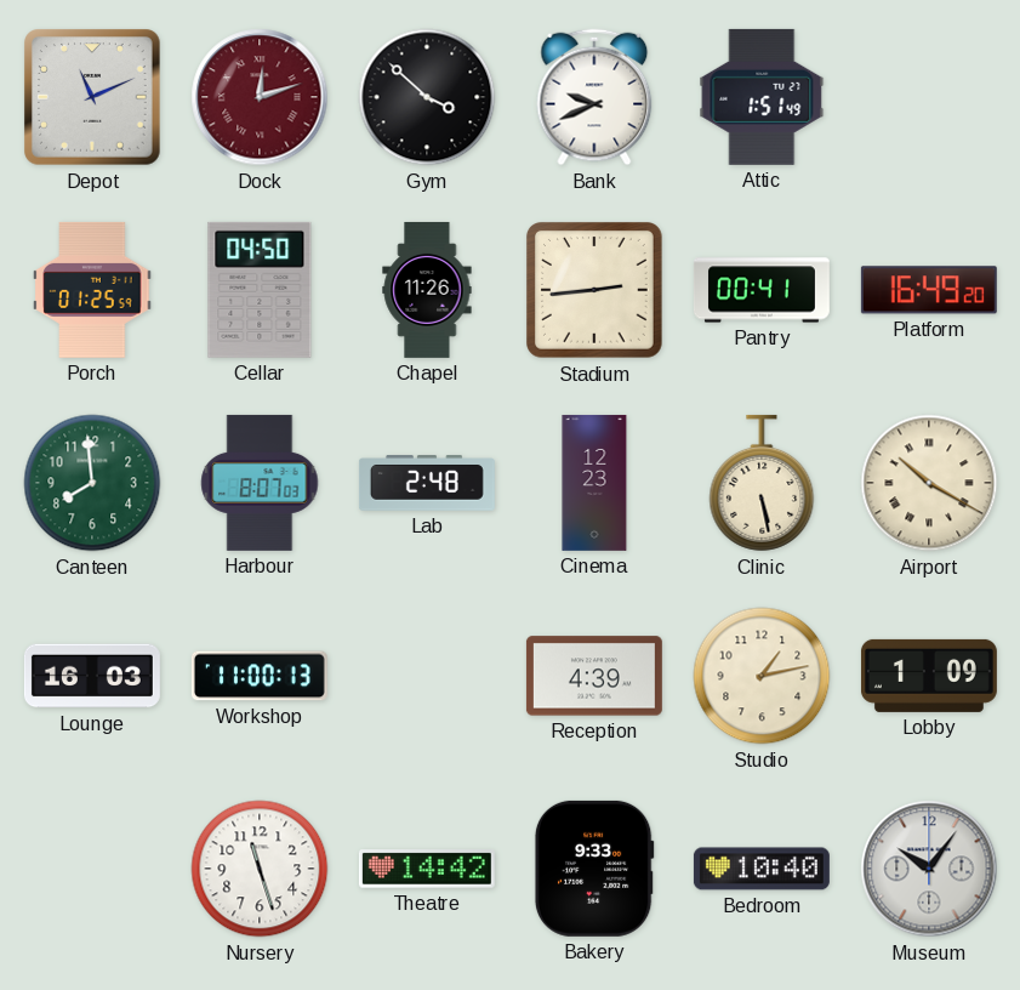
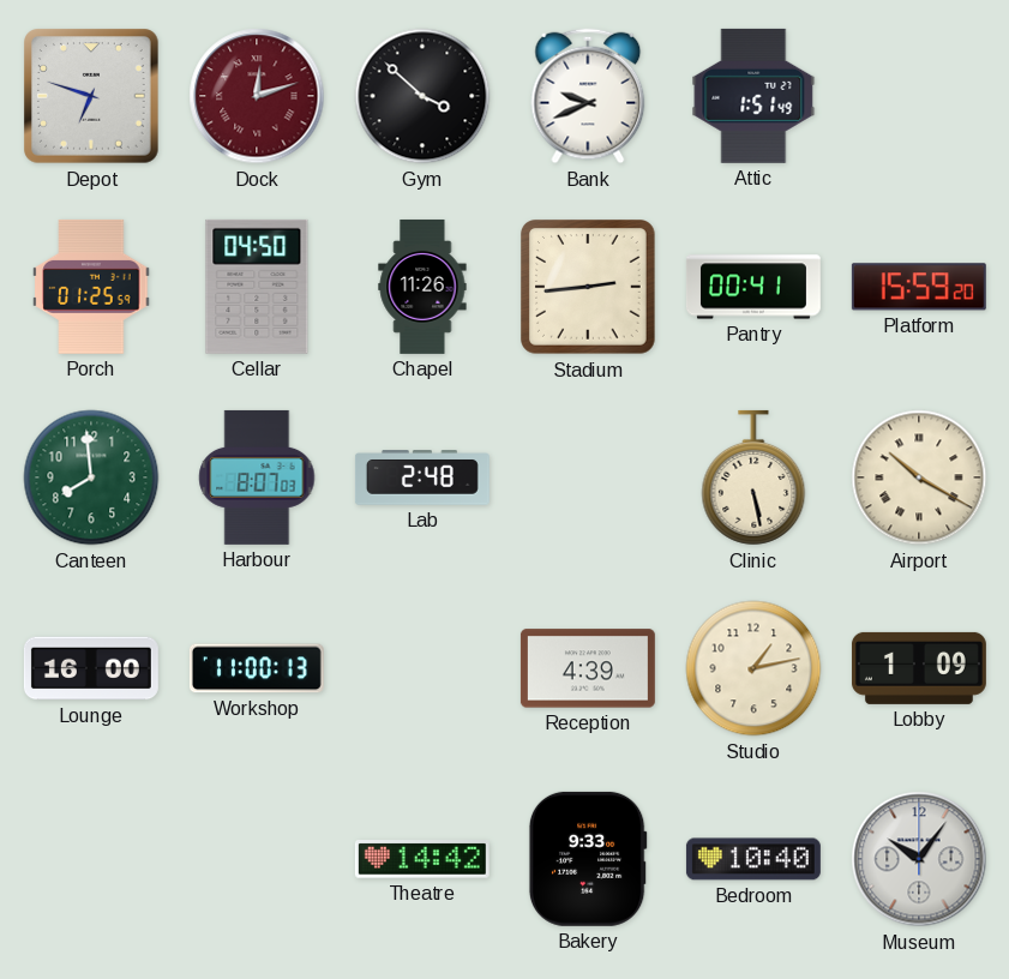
Depot: 11:11 -> 6:48 (91, 96)
Platform: 16:49 -> 15:59 (919, 287)
Cinema: 12:23 -> none (594, 483)
Lounge: 16:03 -> 16:00 (91, 668)
Nursery: 11:27 -> none (260, 869)
